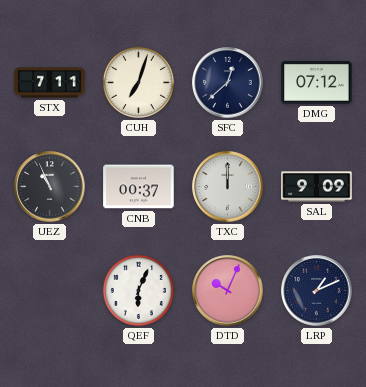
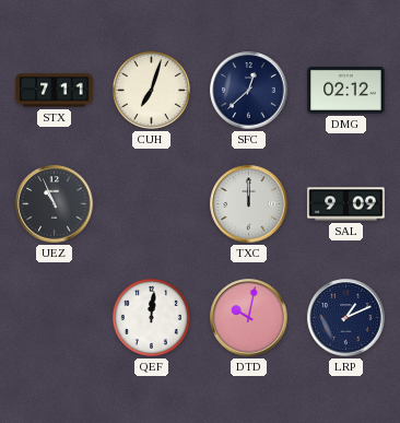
DMG: 07:12 -> 02:12 (346, 91)
CNB: 00:37 -> none (139, 187)
QEF: 6:04 -> 12:01 (151, 317)
DTD: 10:04 -> 10:02 (249, 318)
